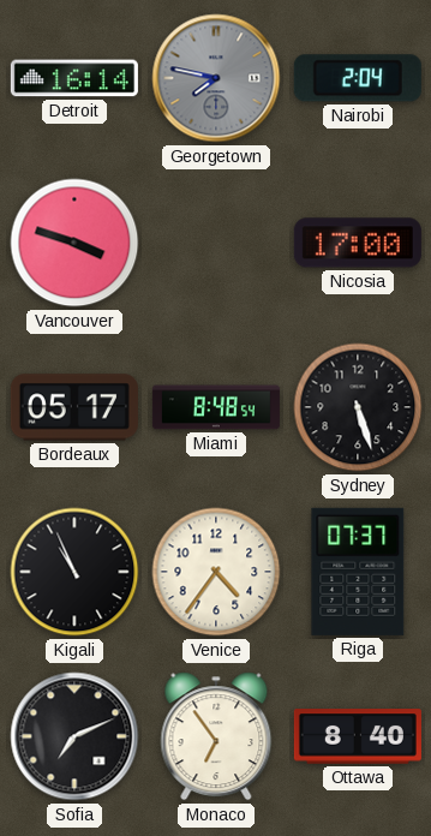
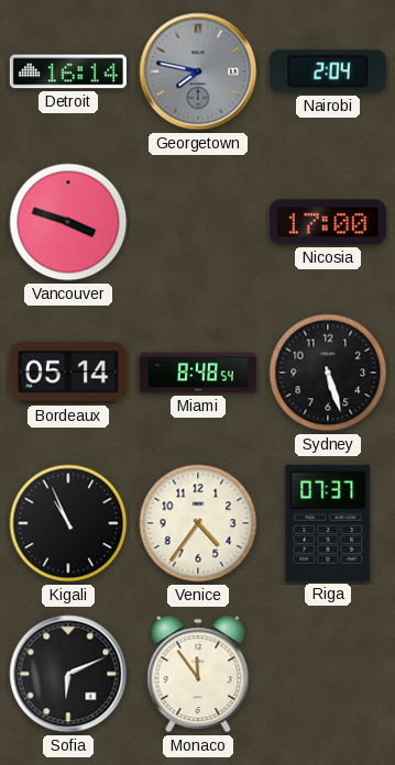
Bordeaux: 05:17 -> 05:14 (68, 373)
Sofia: 7:11 -> 6:11 (68, 674)
Monaco: 6:54 -> 11:54 (198, 674)
Ottawa: 8:40 -> none (358, 736)
